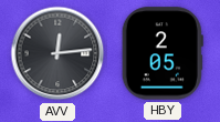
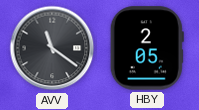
AVV: 12:14 -> 11:21 (52, 48)
